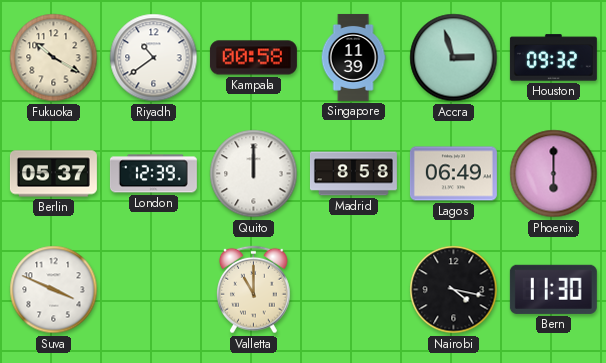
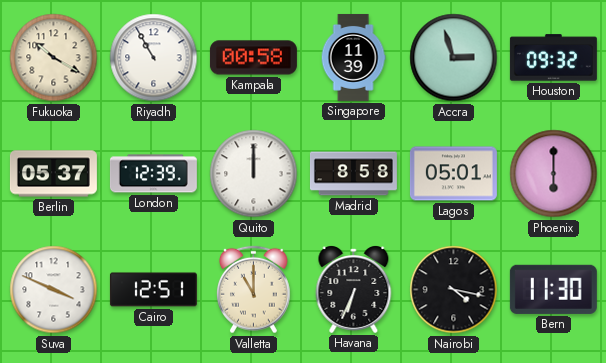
Riyadh: 10:39 -> 10:55 (154, 58)
Lagos: 06:49 -> 05:01 (453, 174)
Cairo: none -> 12:51 (153, 290)
Havana: none -> 6:34 (354, 290)
